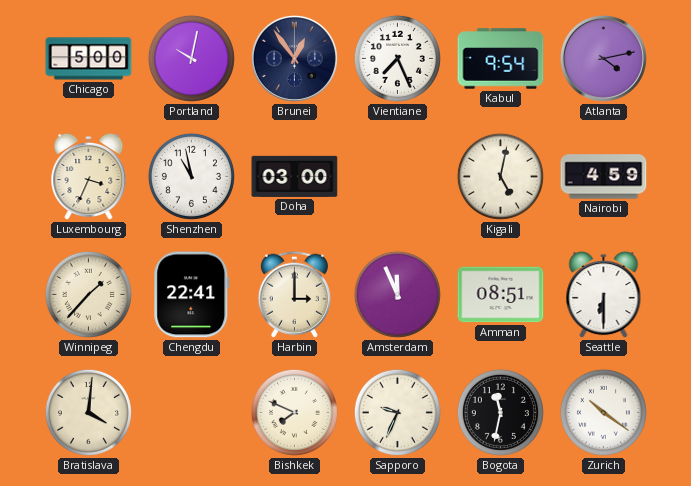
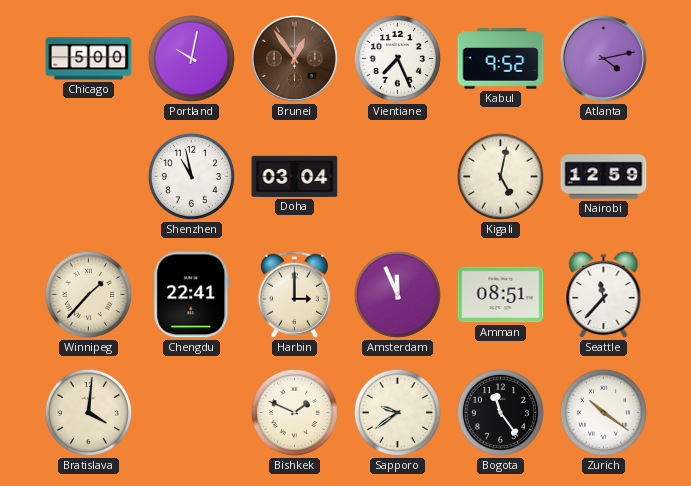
Brunei dial: navy -> brown (294, 58)
Kabul: 9:54 -> 9:52 (501, 59)
Luxembourg: 3:34 -> none (89, 177)
Doha: 03:00 -> 03:04 (295, 176)
Nairobi: 4:59 -> 12:59 (604, 177)
Seattle: 6:30 -> 11:37 (604, 295)
Bishkek: 7:49 -> 1:49 (294, 412)
Sapporo: 9:34 -> 9:39 (397, 412)
Bogota: 11:32 -> 11:24 (500, 412)
